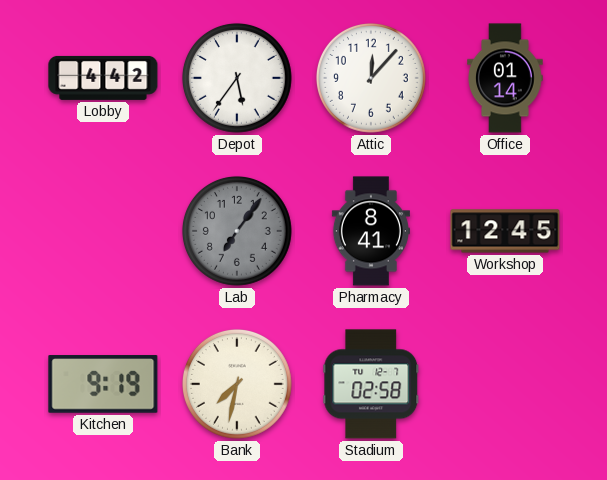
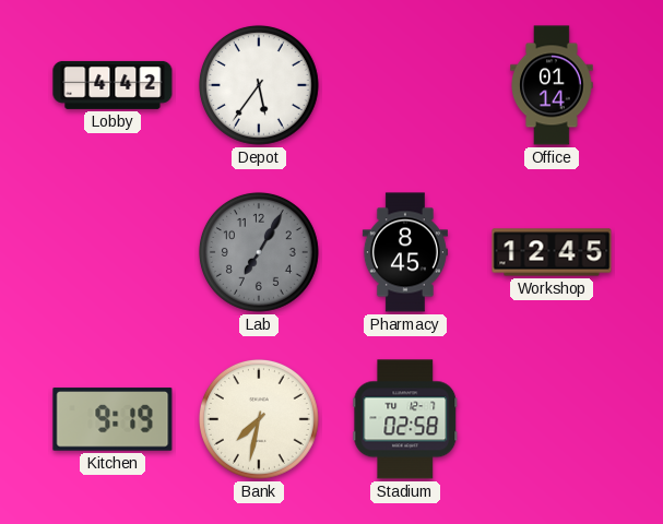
Attic: 12:07 -> none (371, 78)
Lab: 7:06 -> 7:05 (259, 252)
Pharmacy: 8:41 -> 8:45 (405, 252)
